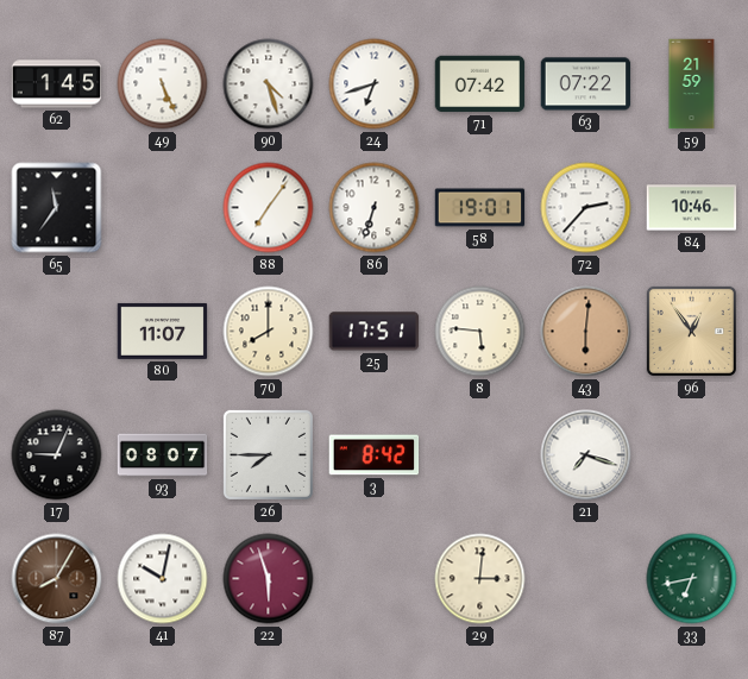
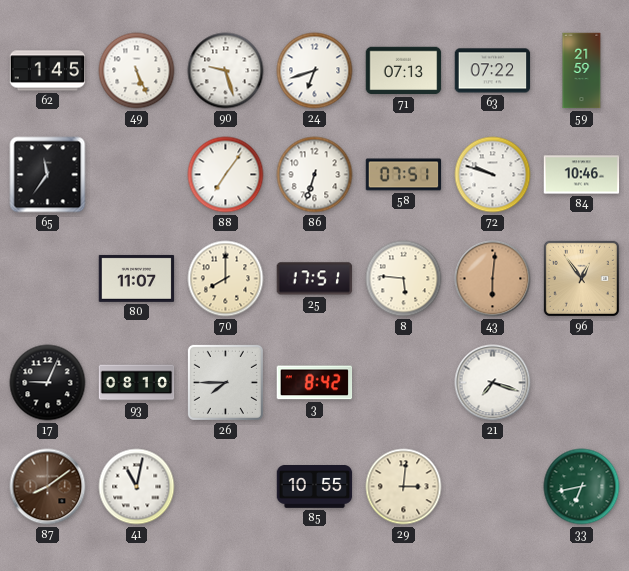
90: 4:27 -> 9:27 (226, 71)
71: 07:42 -> 07:13 (404, 71)
58: 19:01 -> 07:51 (404, 175)
72: 2:37 -> 9:48 (493, 175)
93: 08:07 -> 08:10 (137, 383)
87: 8:05 -> 8:09 (48, 487)
41: 10:02 -> 11:02 (137, 487)
22: 5:57 -> none (269, 579)
85: none -> 10:55 (315, 487)
